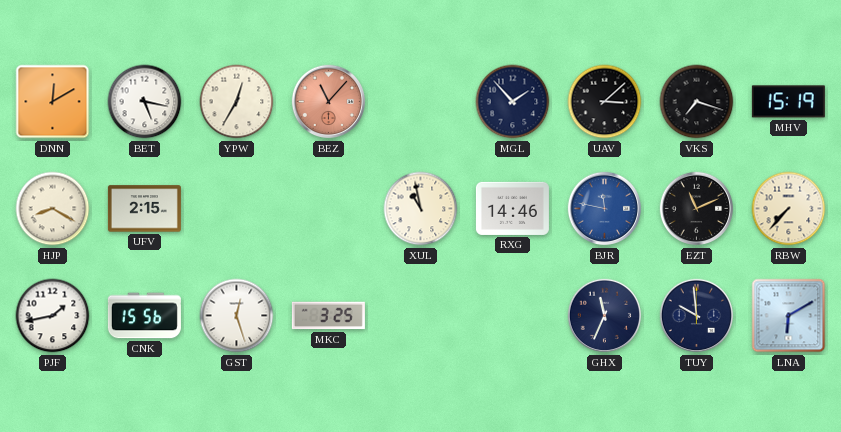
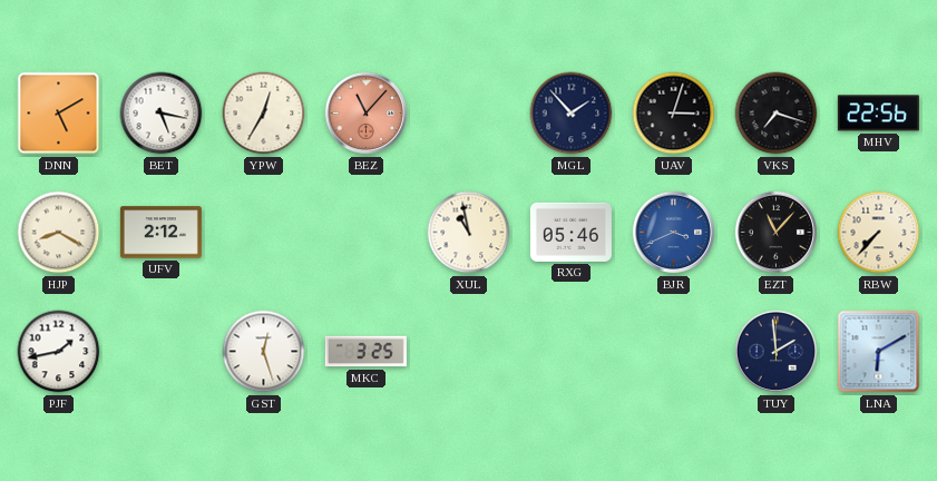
DNN: 12:10 -> 5:10 (59, 114)
UAV: 3:08 -> 3:03 (674, 114)
MHV: 15:19 -> 22:56 (878, 114)
UFV: 2:15 -> 2:12 (160, 233)
RXG: 14:46 -> 05:46 (570, 232)
BJR: 11:47 -> 3:41 (674, 233)
EZT: 11:11 -> 11:07 (777, 233)
CNK: 15:56 -> none (144, 316)
GHX: 11:34 -> none (605, 316)
TUY: 9:59 -> 1:59 (777, 352)
